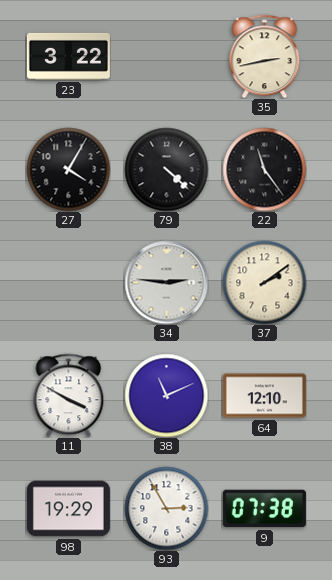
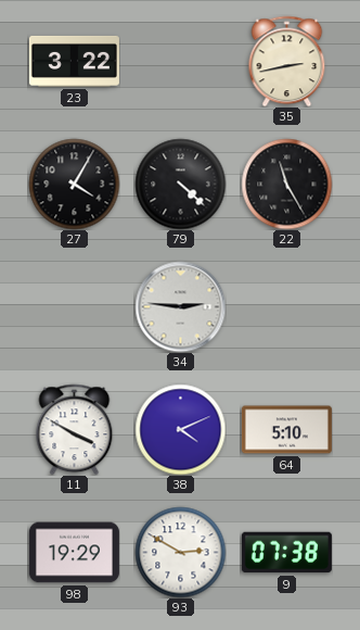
22: 11:24 -> 11:25 (286, 184)
37: 2:09 -> none (264, 282)
38: 11:11 -> 4:11 (180, 429)
64: 12:10 -> 5:10 (286, 430)
93: 2:55 -> 2:50 (180, 552)
